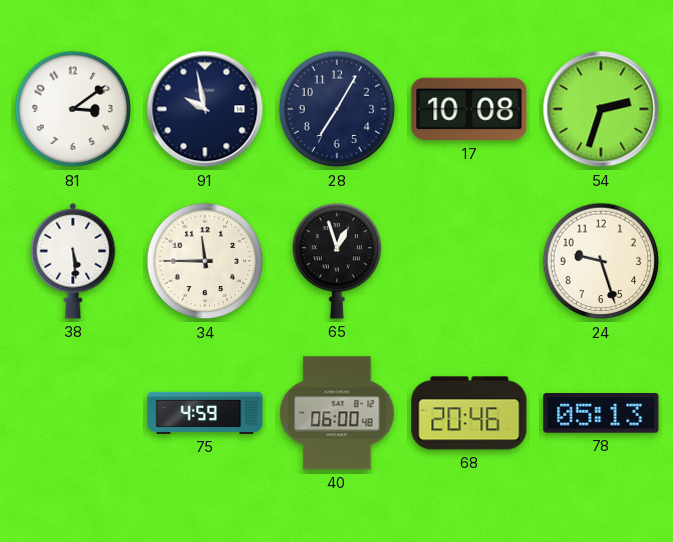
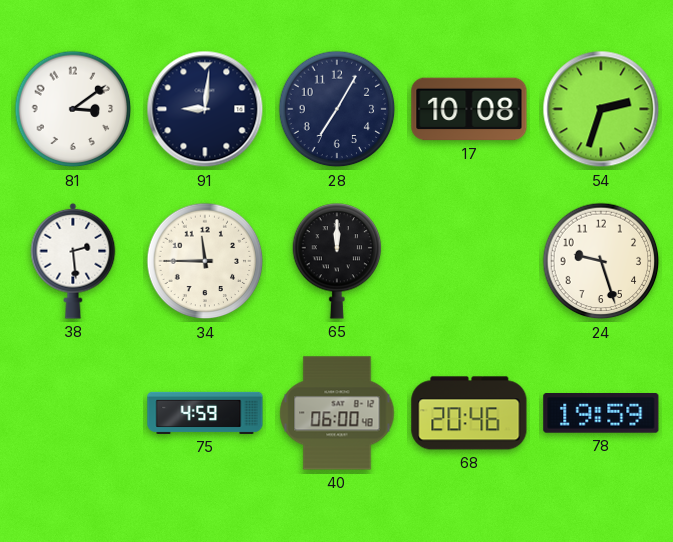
91: 9:58 -> 9:01 (205, 109)
38: 5:29 -> 2:29 (73, 261)
65: 12:57 -> 12:00 (337, 261)
78: 05:13 -> 19:59 (601, 414)
